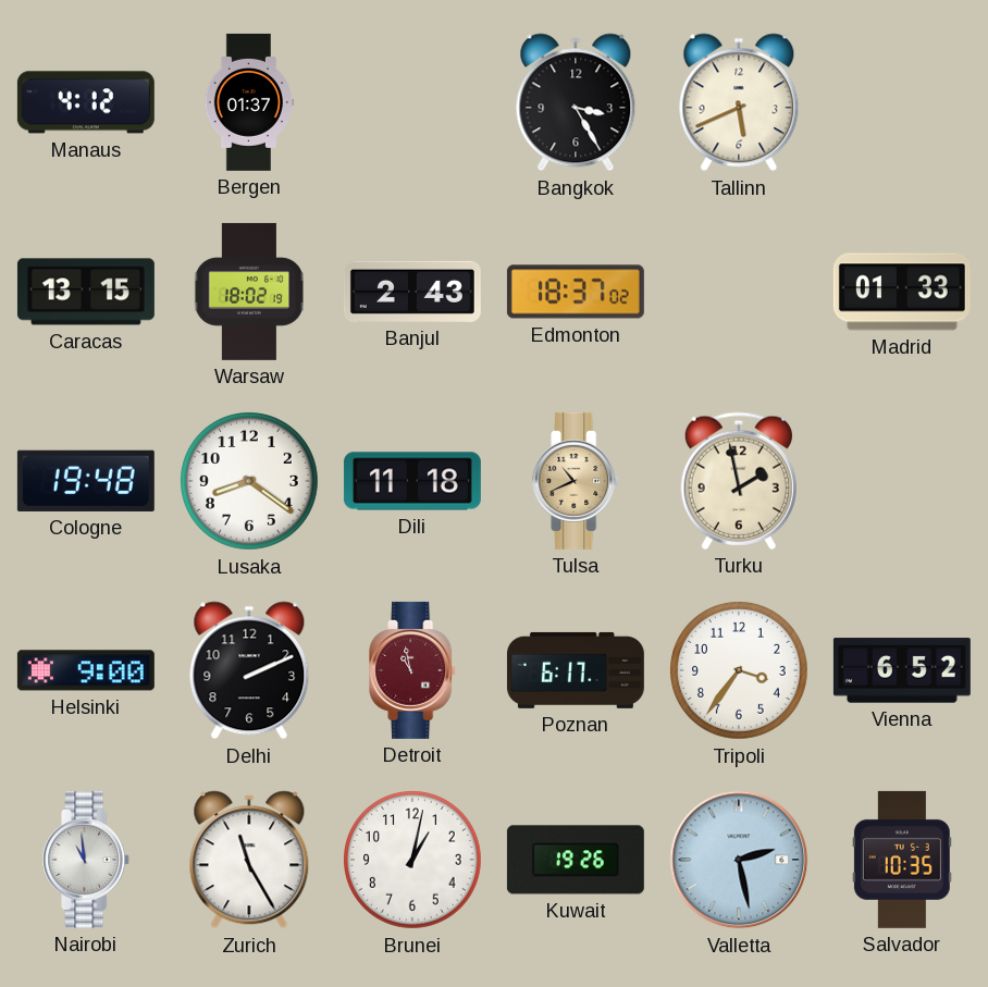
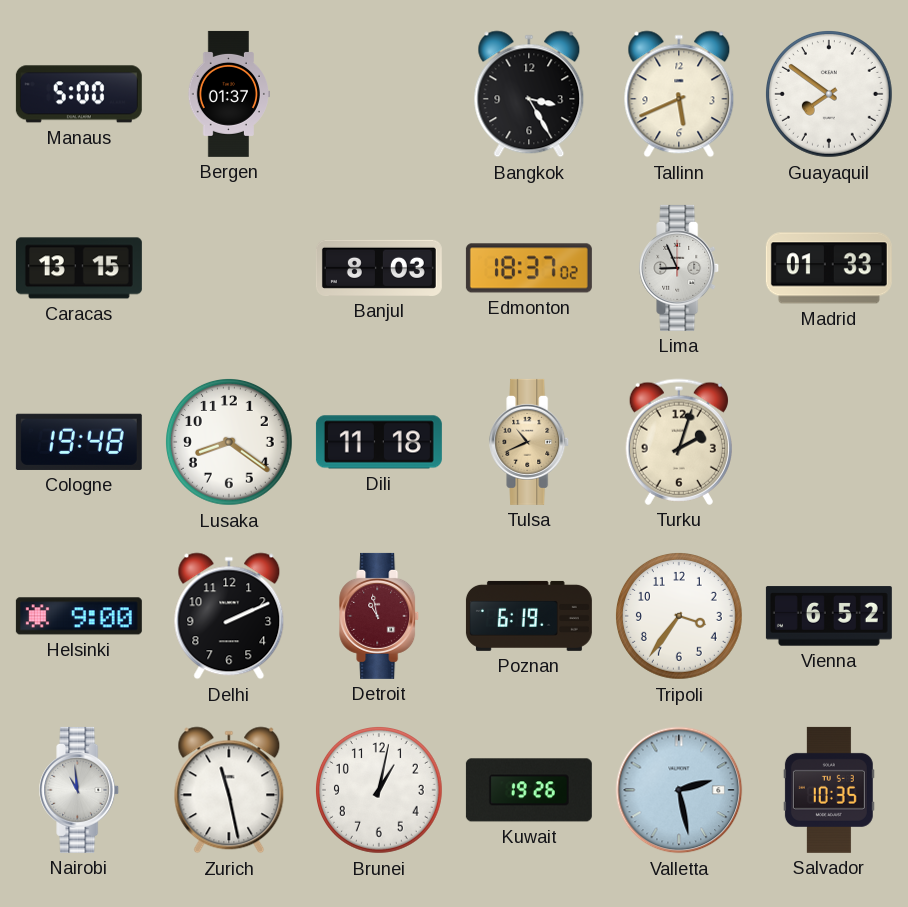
Manaus: 4:12 -> 5:00 (79, 94)
Guayaquil: none -> 7:51 (830, 95)
Warsaw: 18:02 -> none (249, 292)
Banjul: 2:43 -> 8:03 (379, 268)
Lima: none -> 8:56 (680, 268)
Turku: 1:58 -> 2:03 (679, 442)
Poznan: 6:17 -> 6:19 (529, 616)
Zurich: 11:25 -> 11:28 (229, 790)
